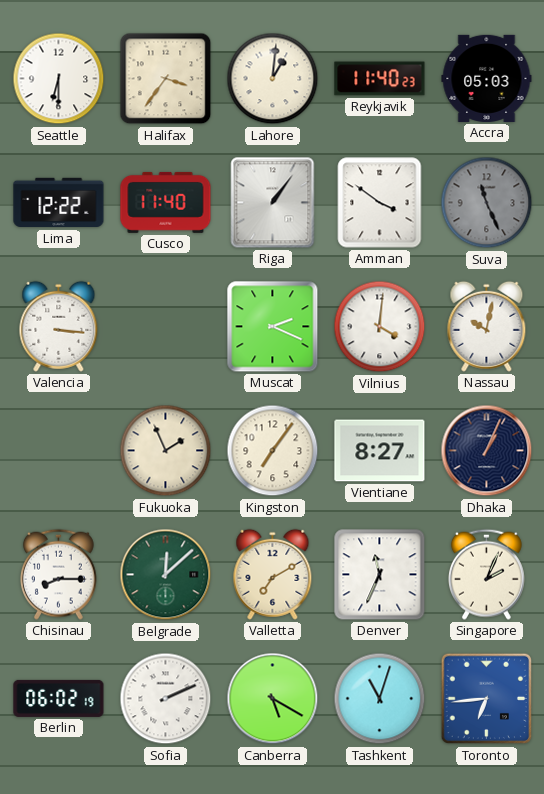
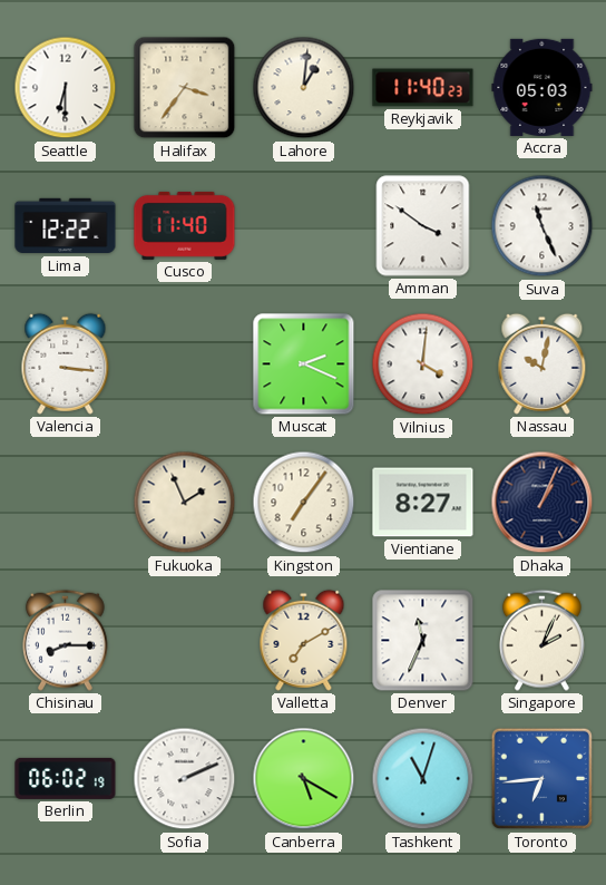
Riga: 1:06 -> none (273, 203)
Suva dial: grey -> white (543, 226)
Belgrade: 12:08 -> none (166, 575)
